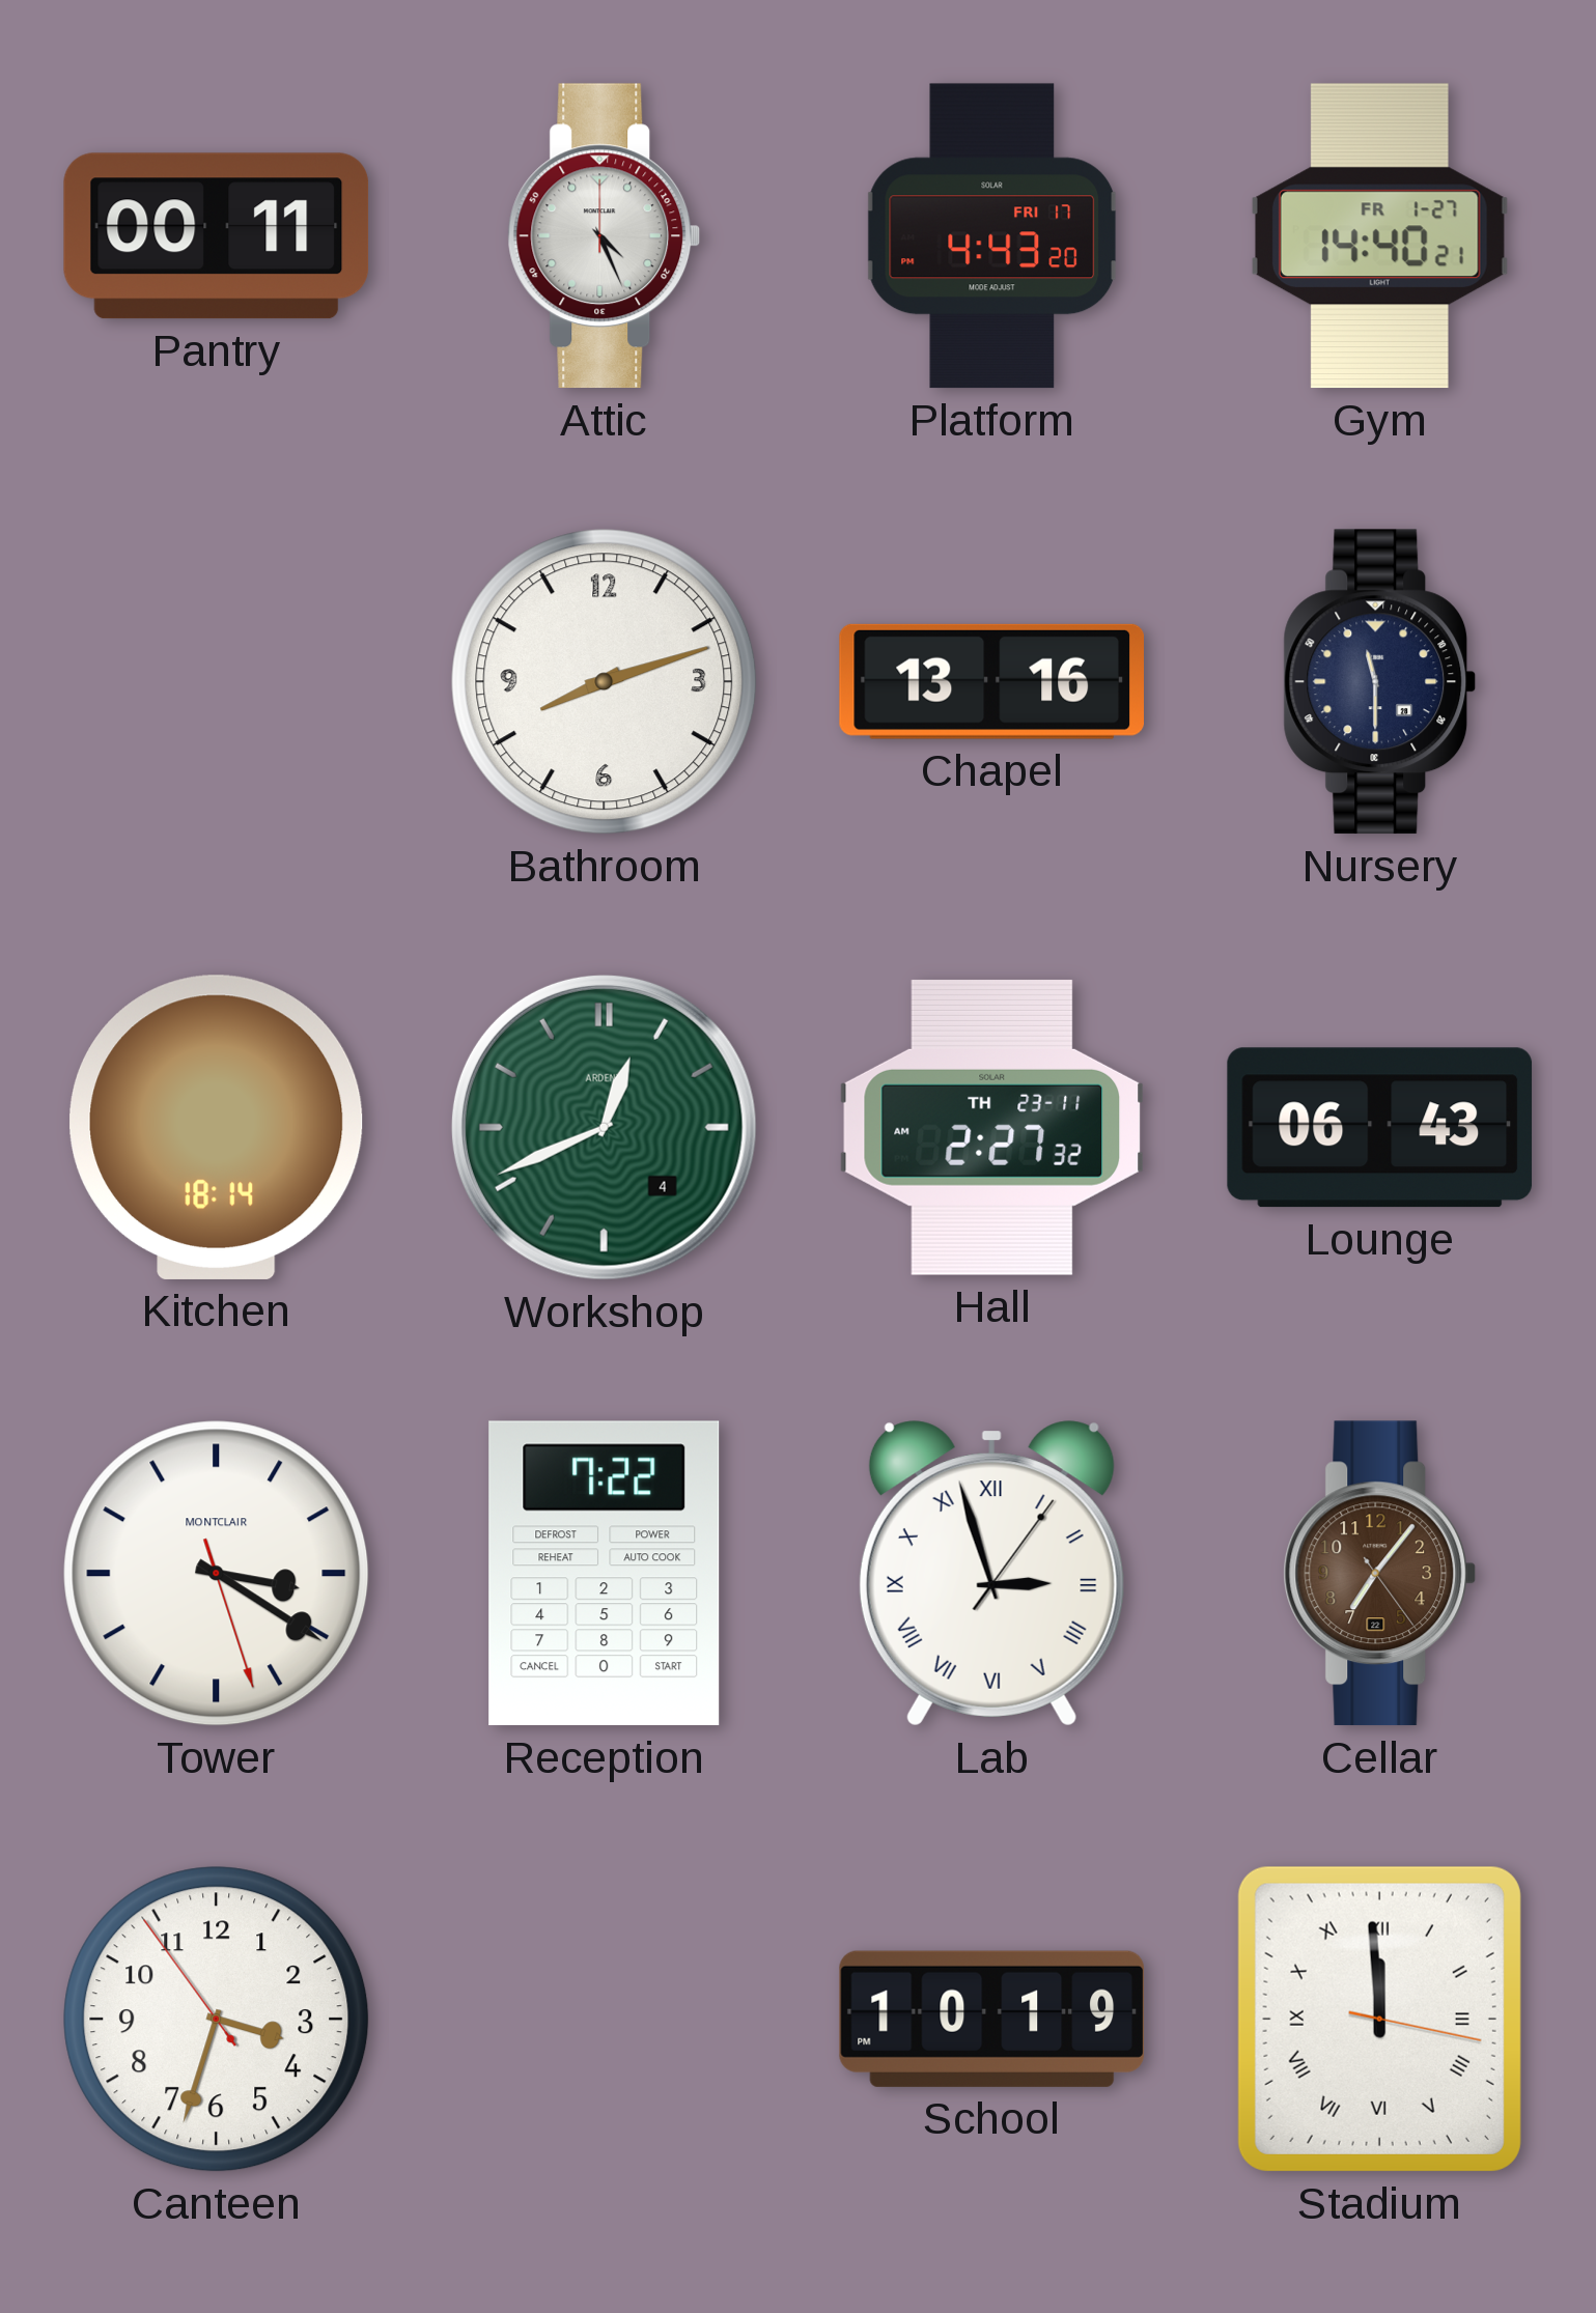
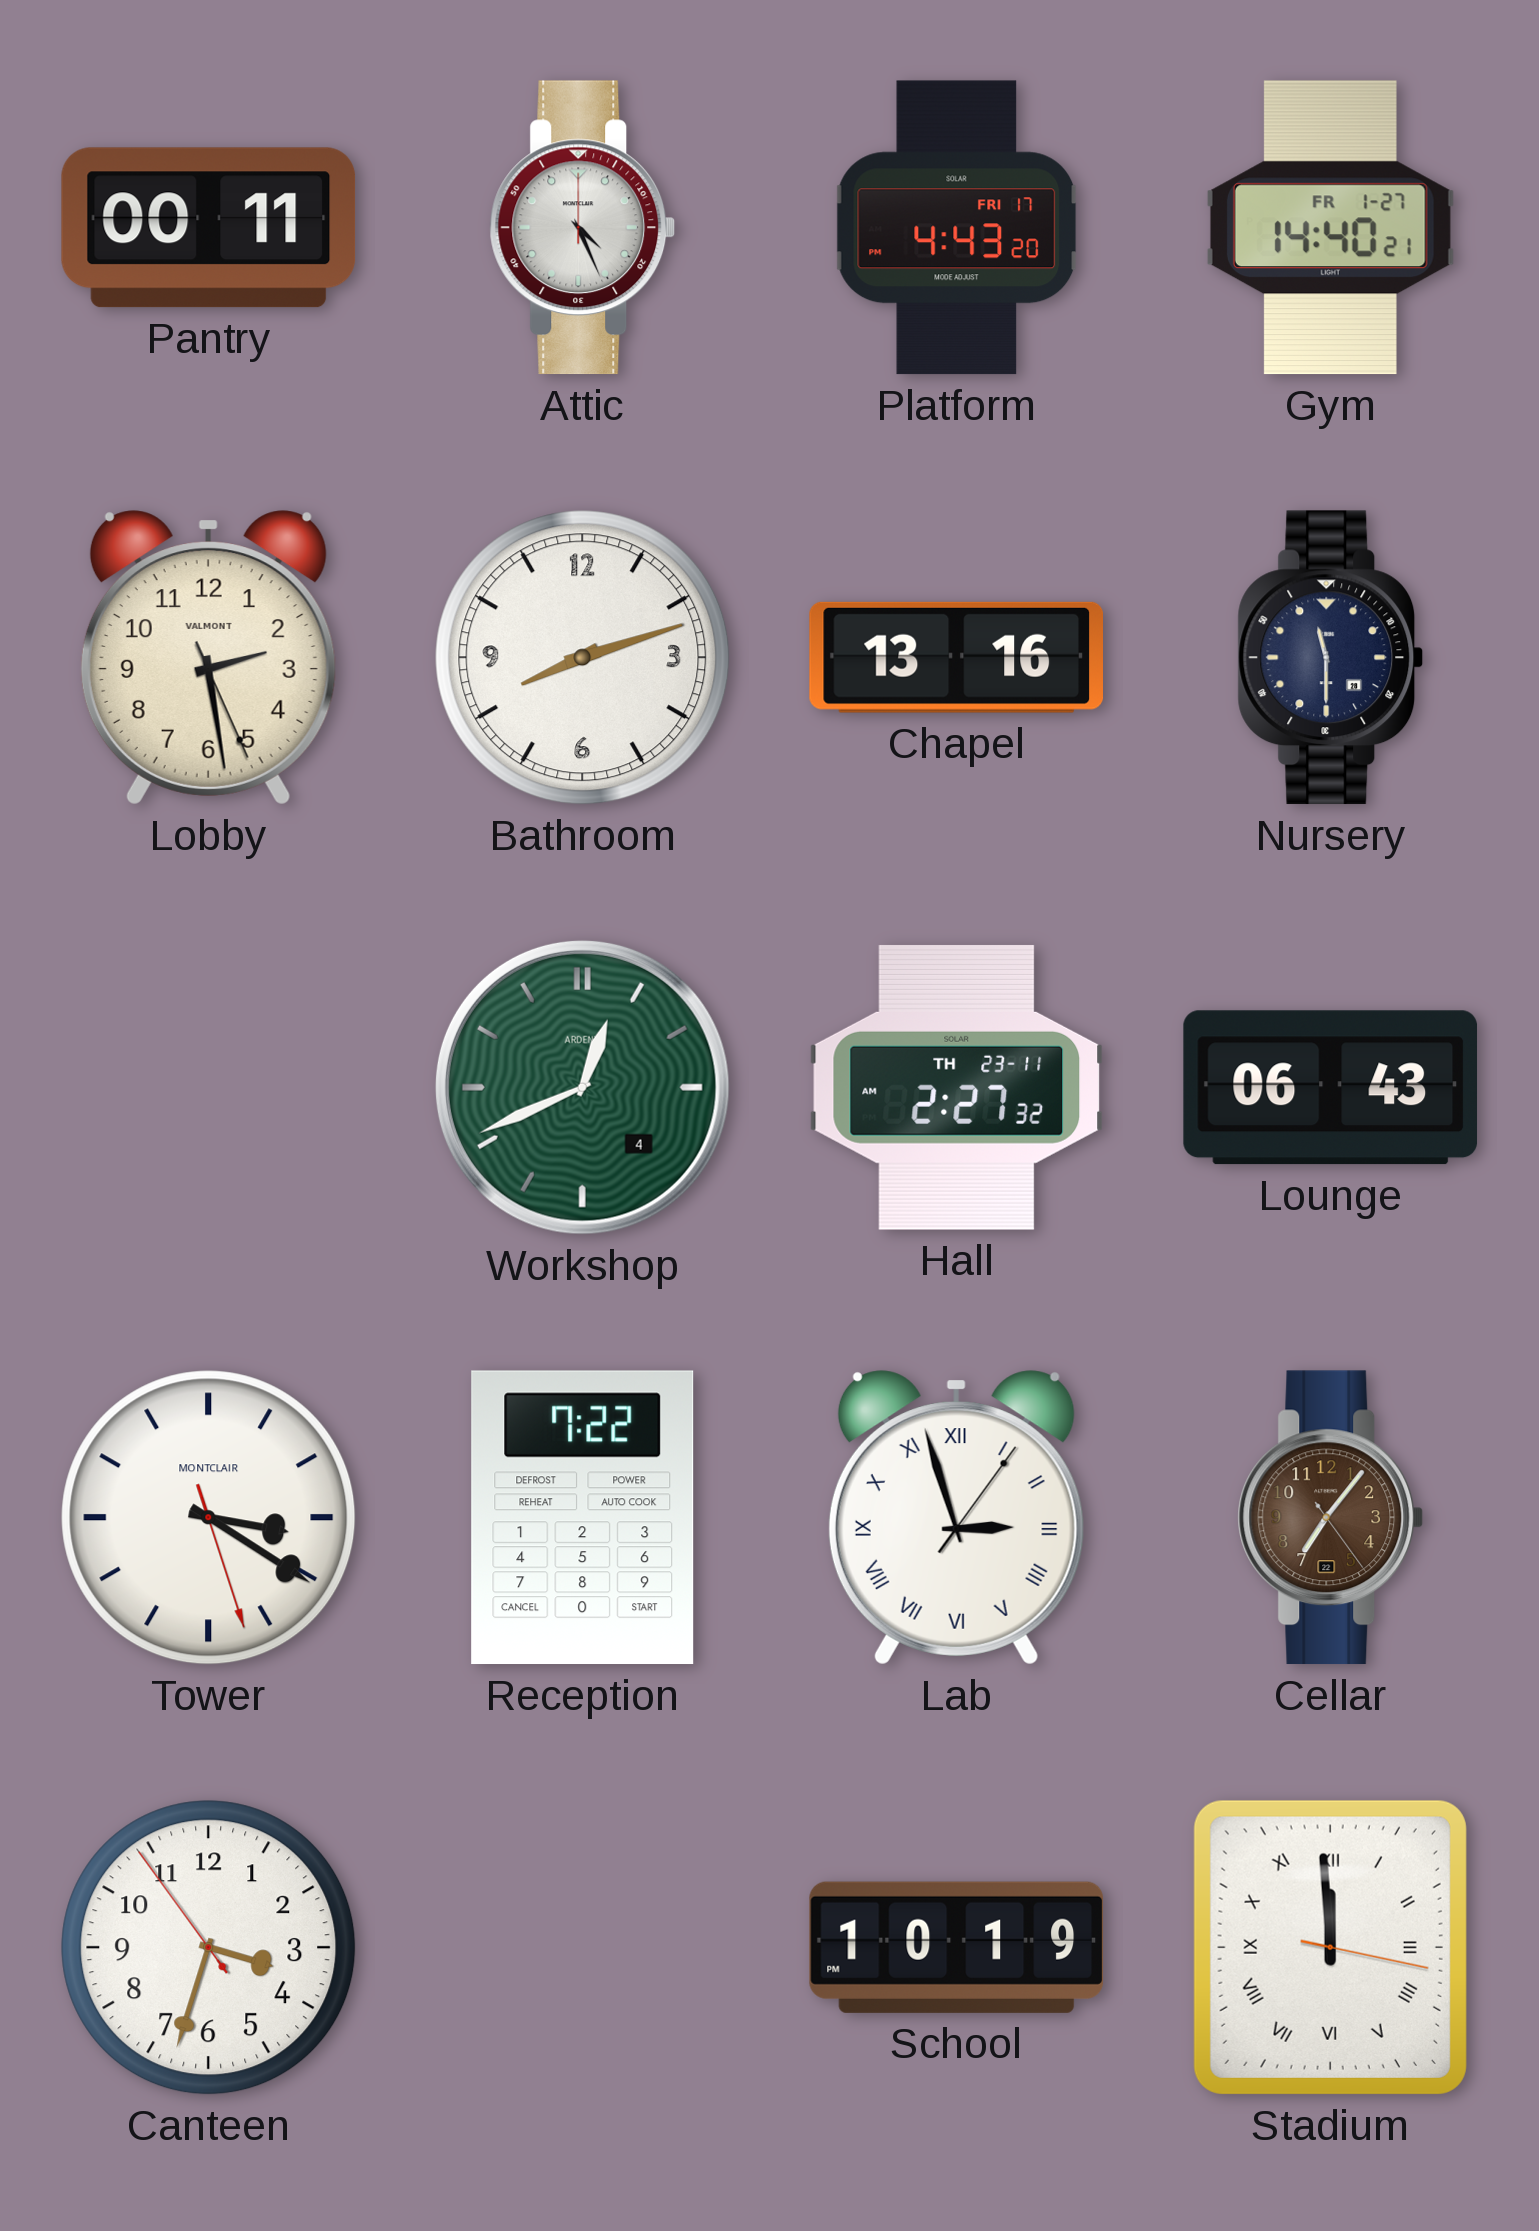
Lobby: none -> 2:28 (208, 658)
Kitchen: 18:14 -> none (217, 1127)
